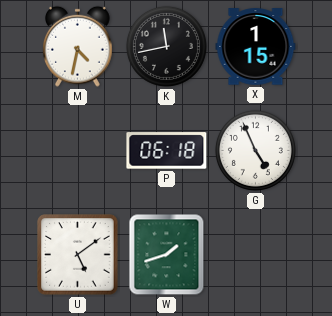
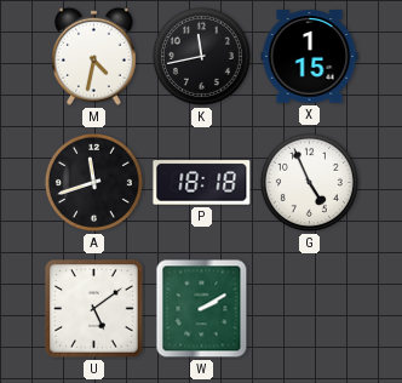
A: none -> 11:42 (93, 182)
P: 06:18 -> 18:18 (202, 183)
W: 1:42 -> 2:10 (202, 309)
